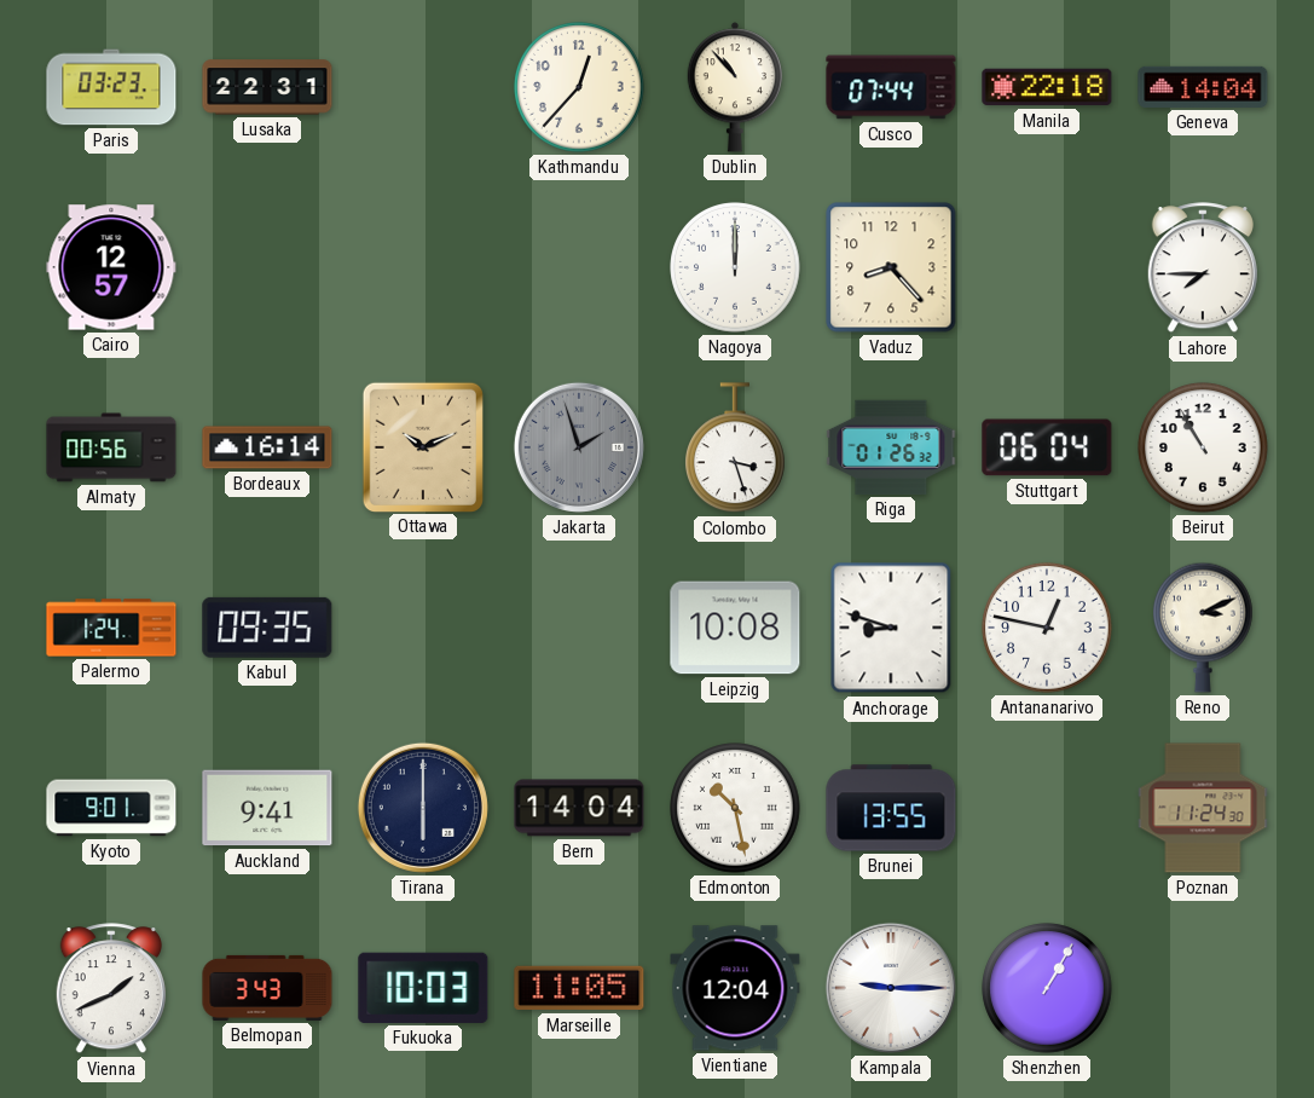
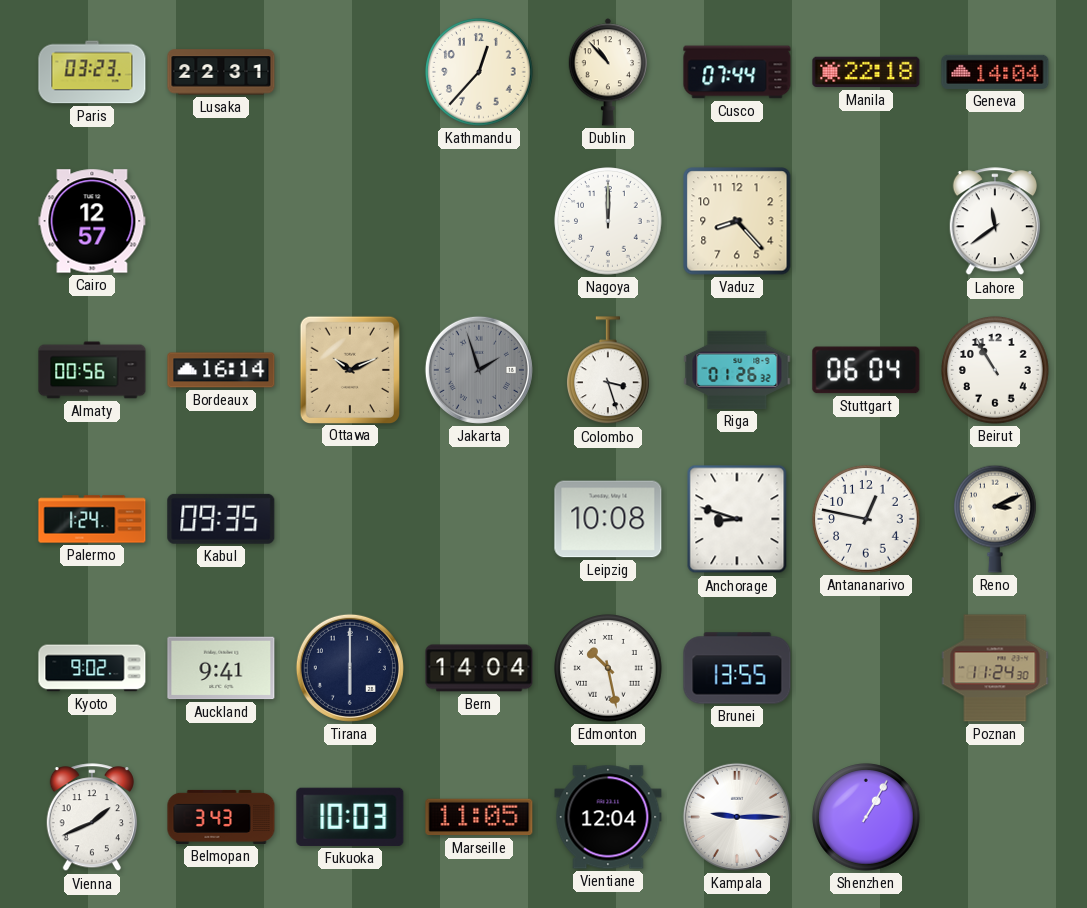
Lahore: 7:45 -> 11:39 (995, 222)
Kyoto: 9:01 -> 9:02 (92, 668)
